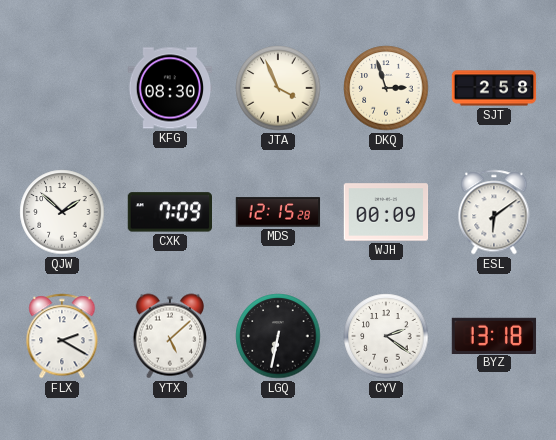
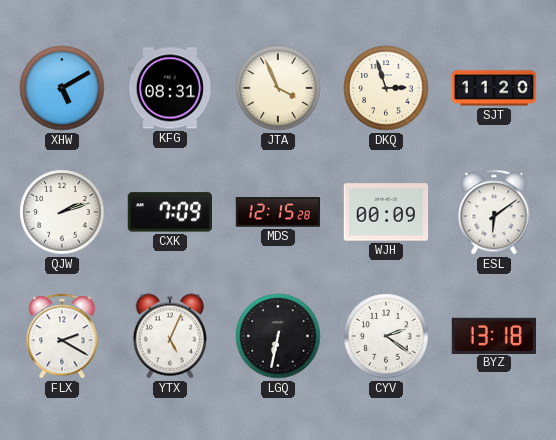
XHW: none -> 5:10 (62, 88)
KFG: 08:30 -> 08:31 (170, 88)
SJT: 2:58 -> 11:20 (494, 88)
QJW: 1:52 -> 2:12 (62, 212)
YTX: 5:08 -> 5:04 (169, 336)
